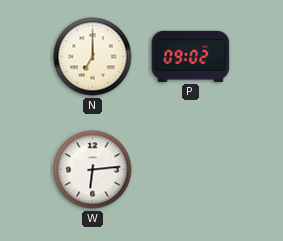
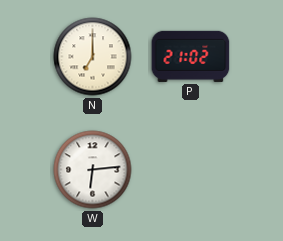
P: 09:02 -> 21:02 (191, 56)
